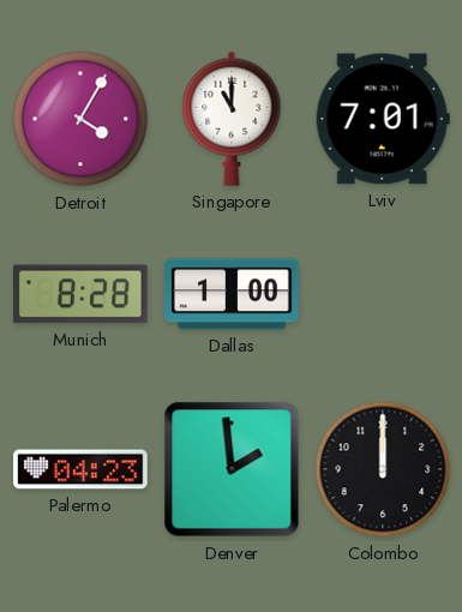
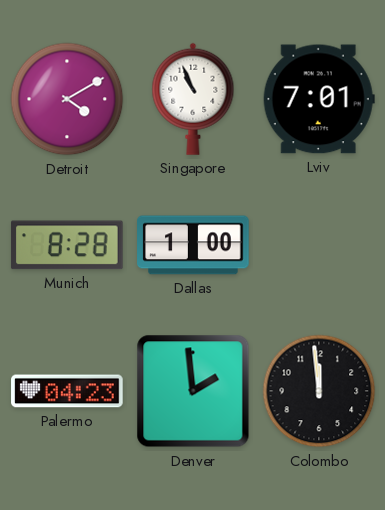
Detroit: 4:05 -> 4:10 (67, 99)
Singapore: 11:00 -> 10:56 (193, 99)
Colombo: 12:00 -> 11:59 (319, 391)
